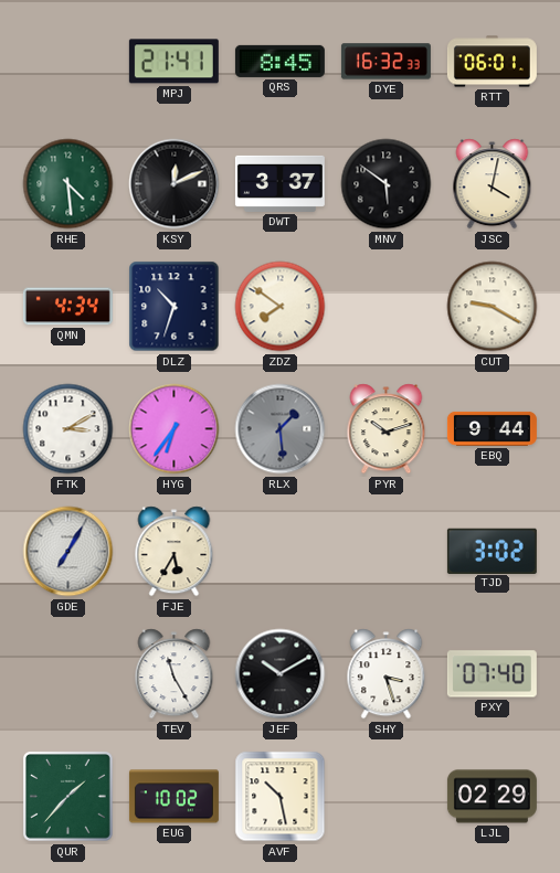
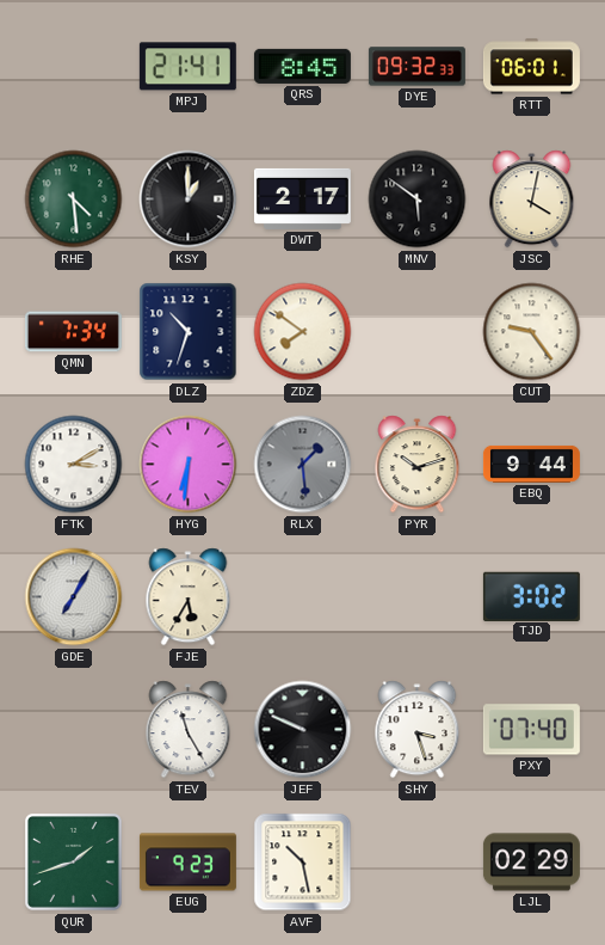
DYE: 16:32 -> 09:32 (416, 67)
KSY: 12:11 -> 1:00 (189, 200)
DWT: 3:37 -> 2:17 (302, 198)
QMN: 4:34 -> 7:34 (73, 332)
CUT: 9:20 -> 9:24 (532, 332)
HYG: 6:36 -> 6:31 (189, 465)
JEF: 10:10 -> 9:49 (303, 730)
QUR: 1:37 -> 1:42 (73, 861)
EUG: 10:02 -> 9:23 (187, 863)
